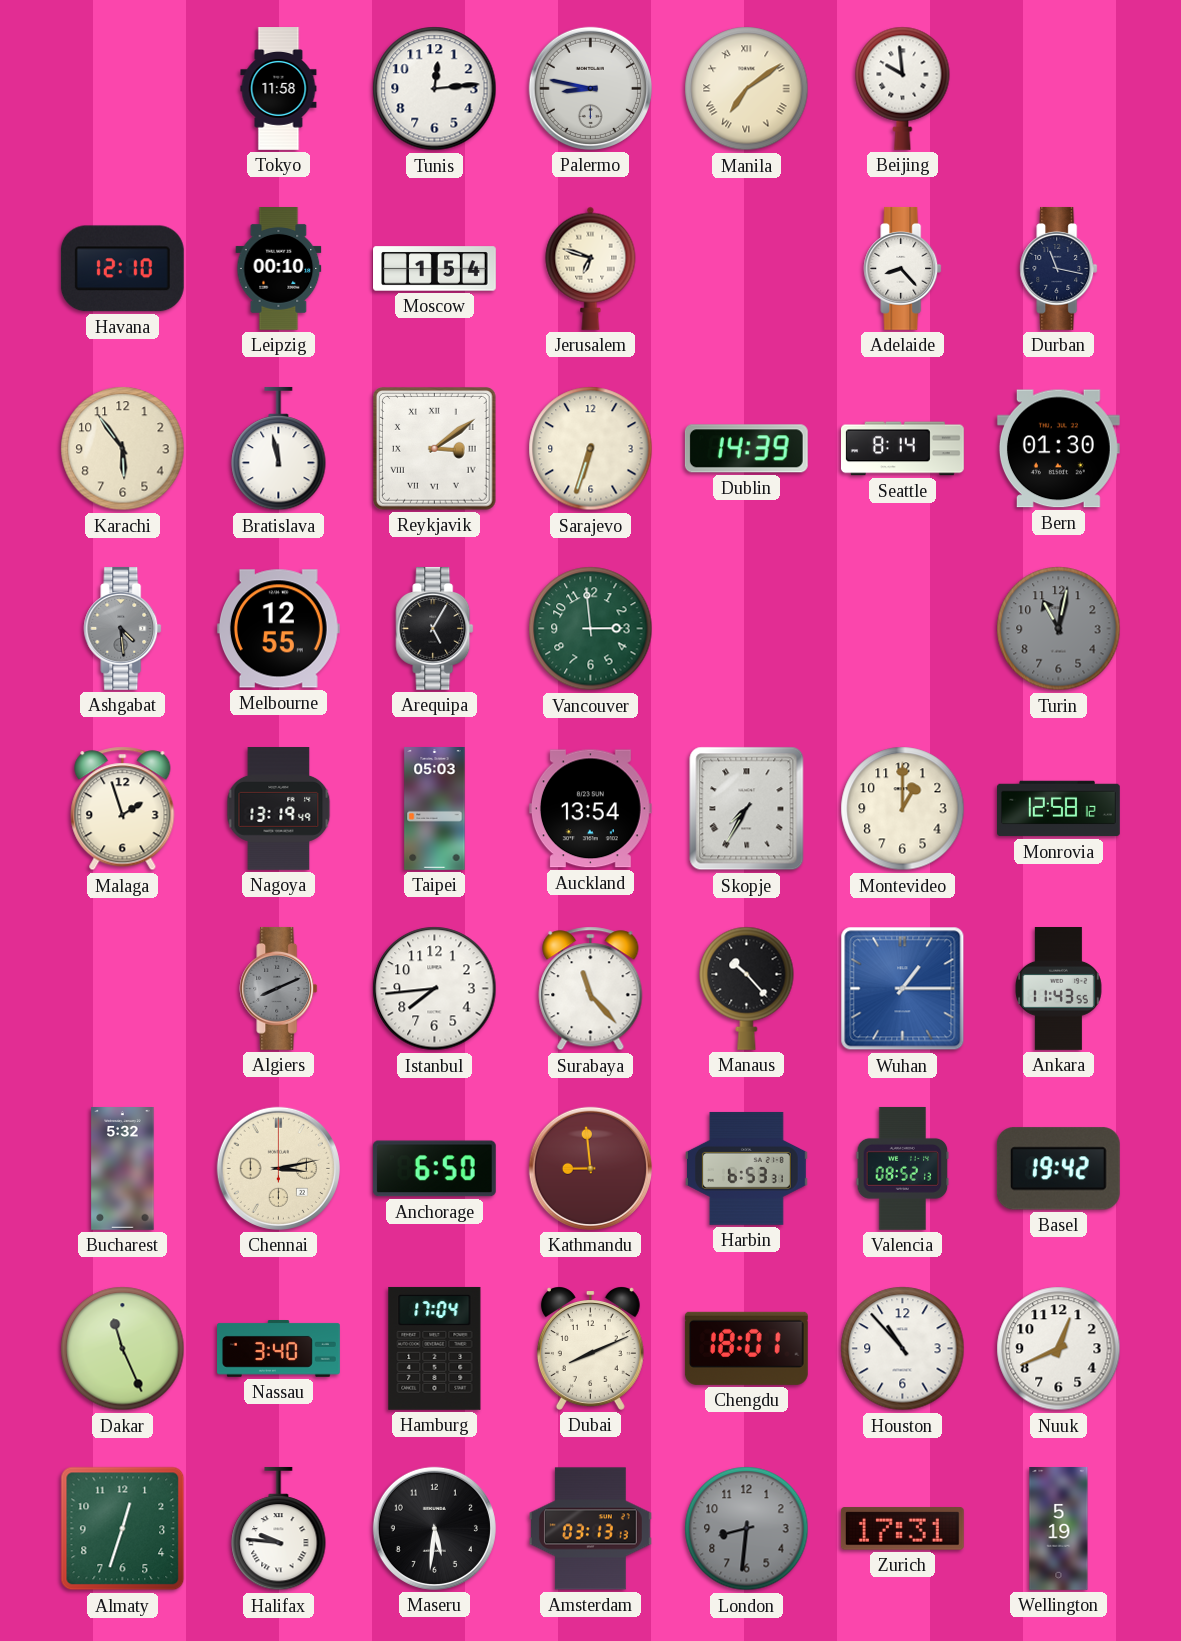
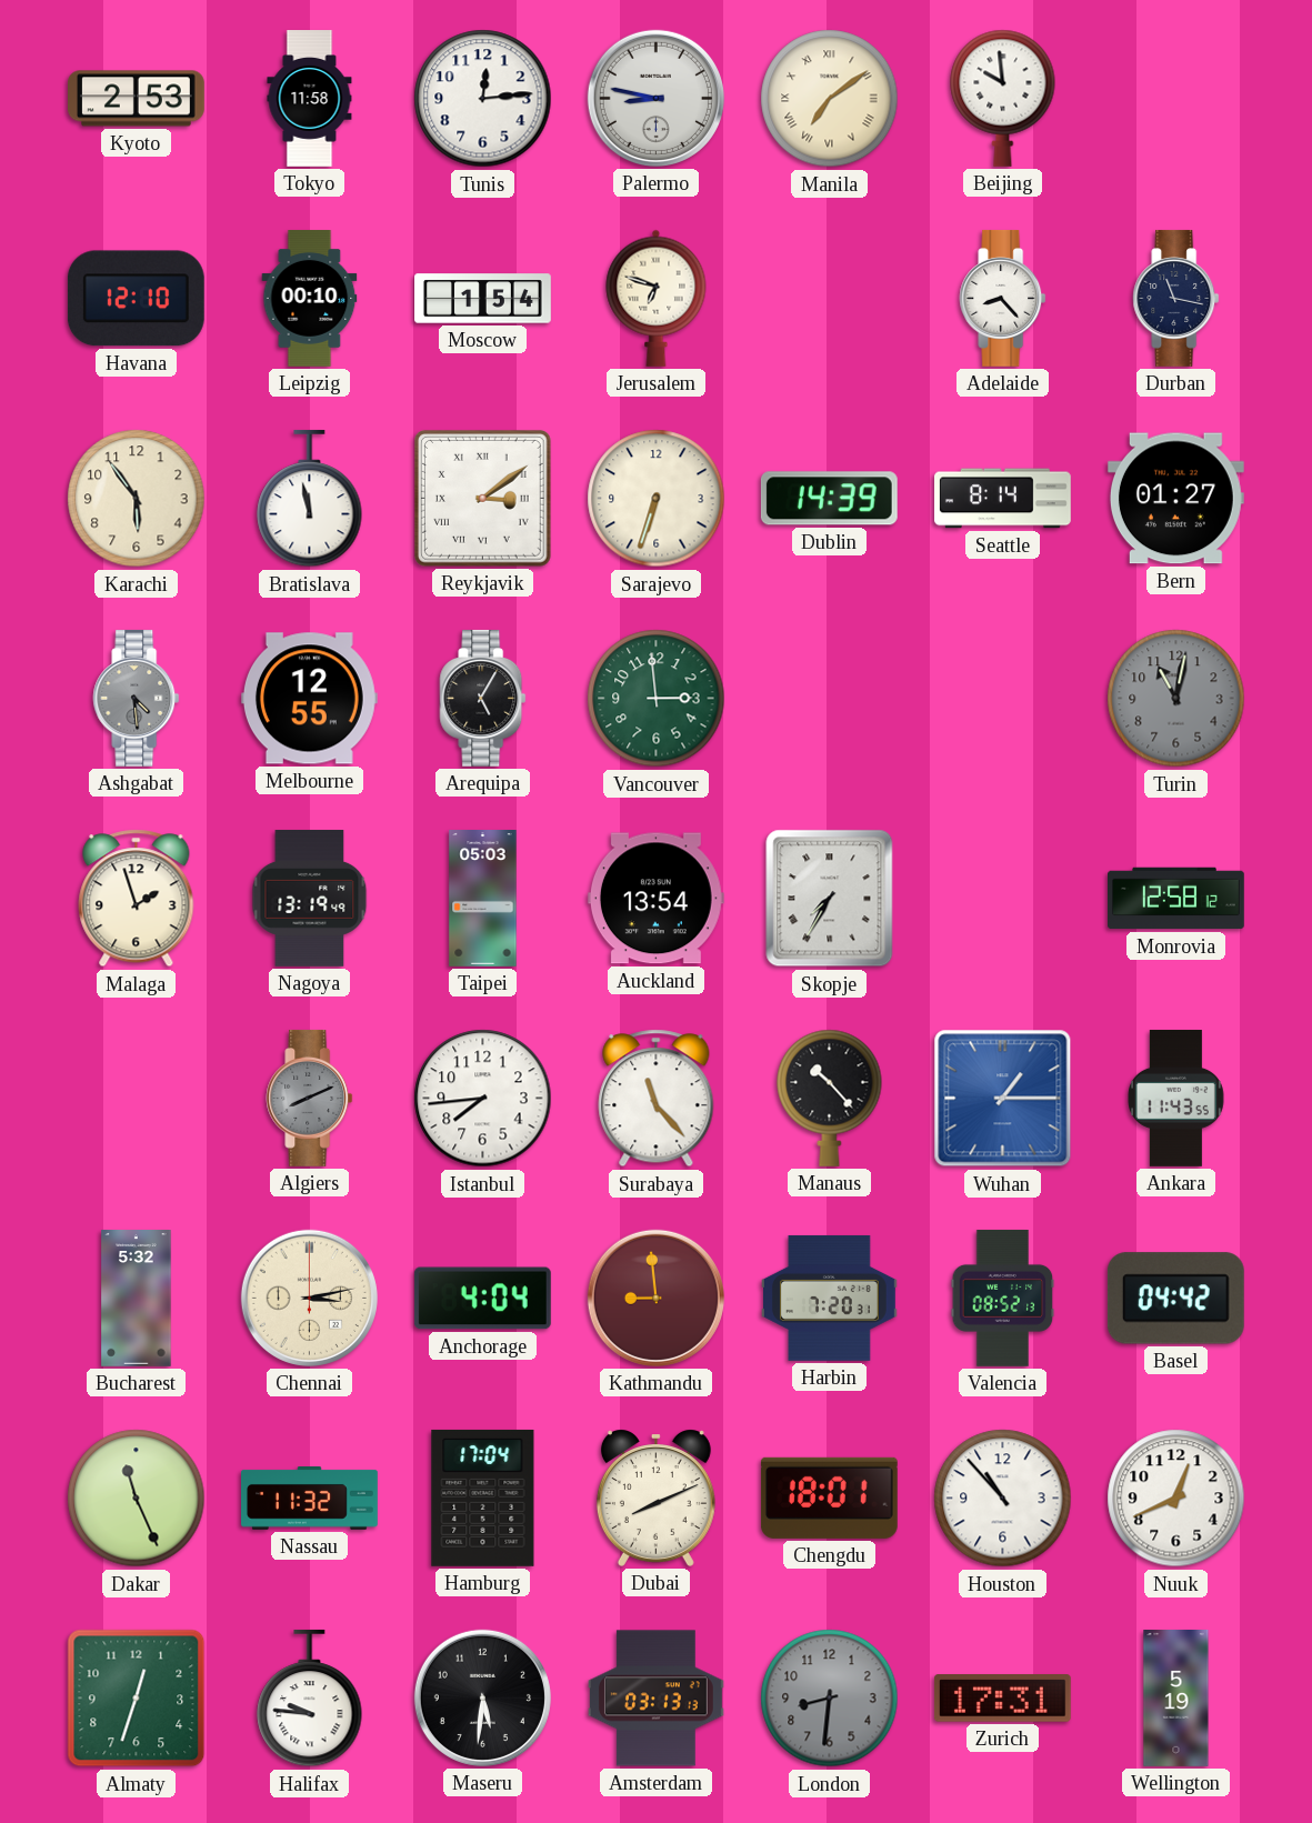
Kyoto: none -> 2:53 (137, 99)
Bern: 01:30 -> 01:27 (1175, 499)
Montevideo: 1:00 -> none (903, 809)
Anchorage: 6:50 -> 4:04 (482, 1299)
Harbin: 6:53 -> 7:20 (829, 1298)
Basel: 19:42 -> 04:42 (1175, 1299)
Nassau: 3:40 -> 11:32 (310, 1499)
